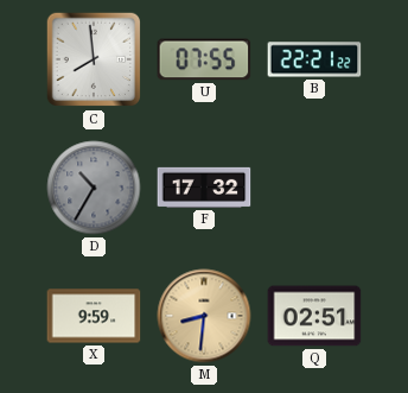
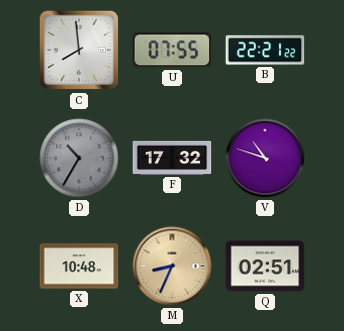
V: none -> 10:48 (265, 158)
X: 9:59 -> 10:48 (79, 266)
M: 8:31 -> 8:34 (172, 266)
